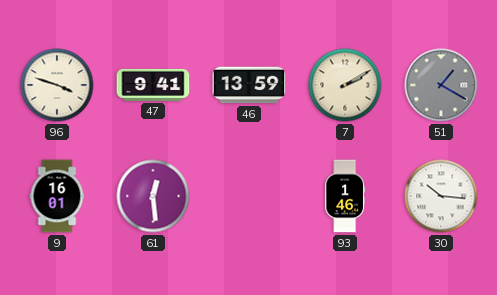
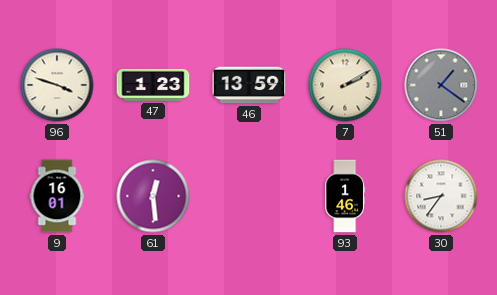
47: 9:41 -> 1:23 (153, 85)
51: 1:20 -> 1:21 (441, 85)
30: 10:16 -> 8:36 (441, 196)
